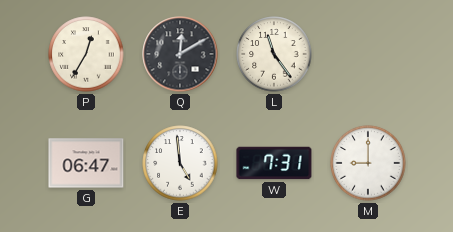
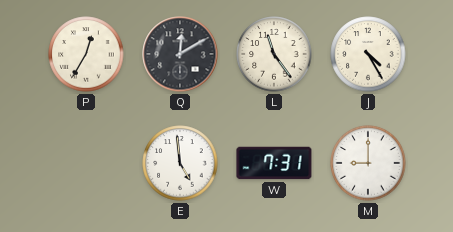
J: none -> 4:25 (368, 54)
G: 06:47 -> none (86, 163)
